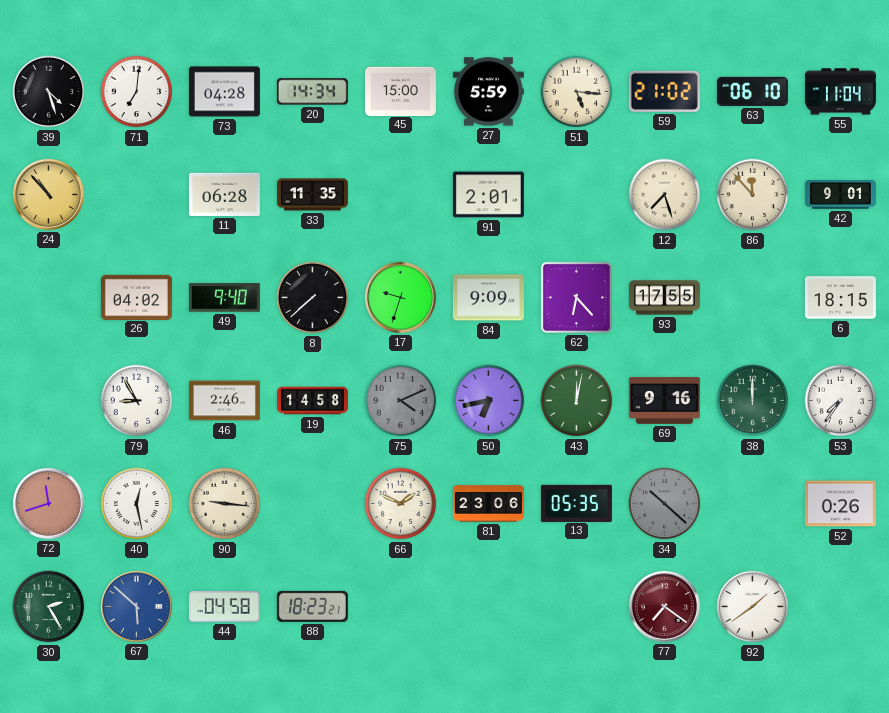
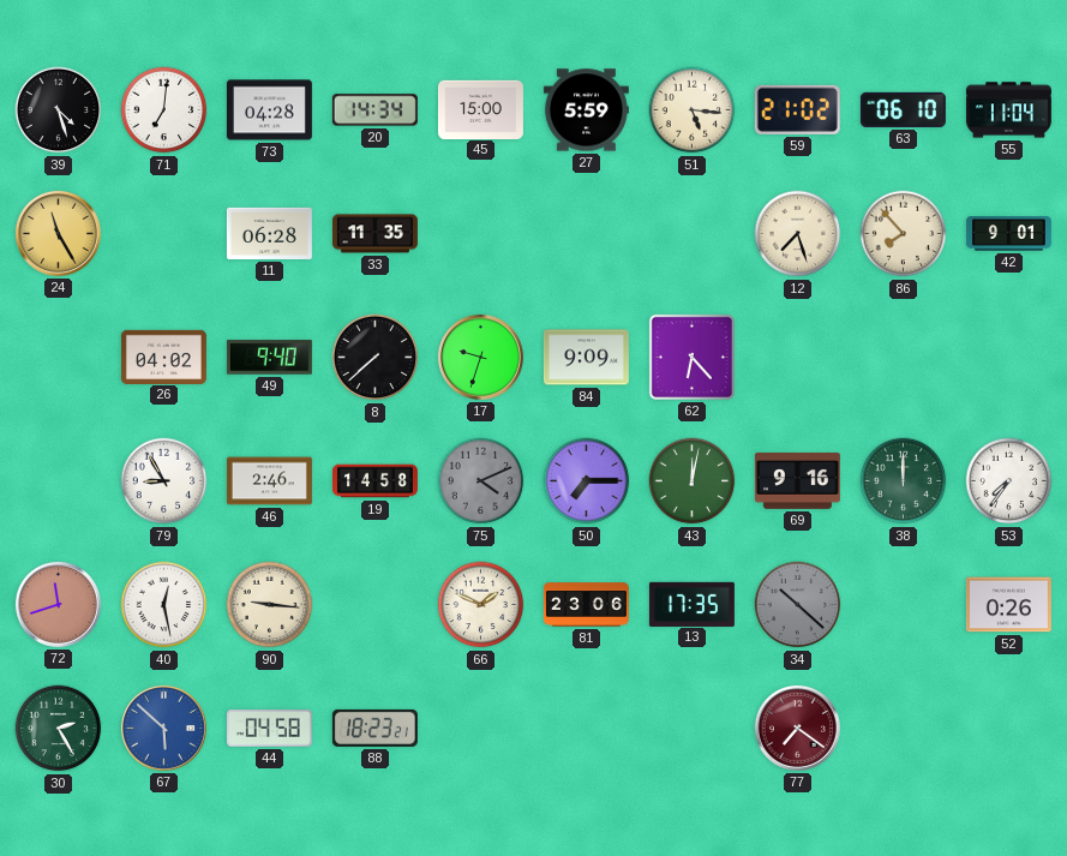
24: 10:53 -> 11:25 (58, 233)
91: 2:01 -> none (488, 195)
86: 11:53 -> 7:53 (904, 234)
93: 17:55 -> none (664, 298)
6: 18:15 -> none (840, 298)
50: 6:43 -> 7:15 (587, 481)
13: 05:35 -> 17:35 (691, 604)
92: 1:39 -> none (753, 607)
